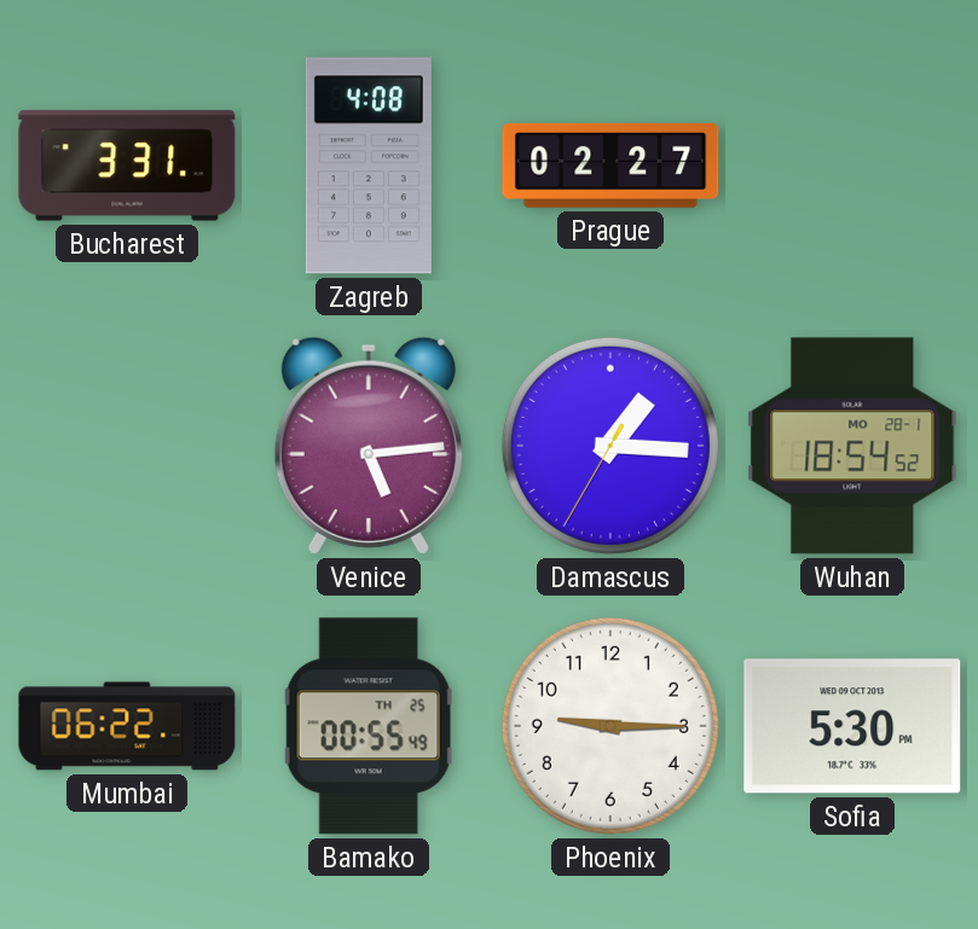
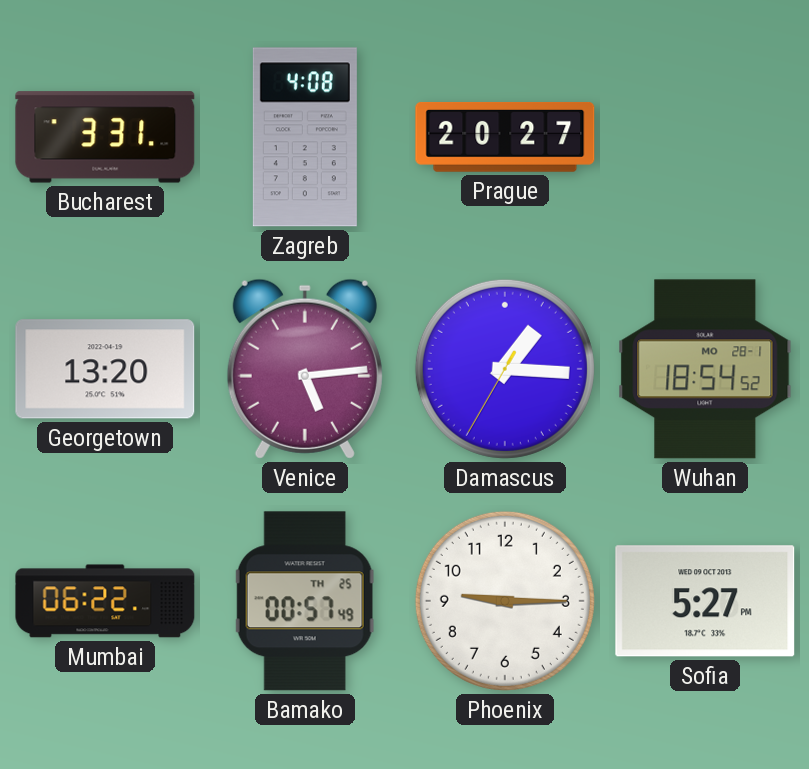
Prague: 02:27 -> 20:27 (505, 137)
Georgetown: none -> 13:20 (105, 369)
Bamako: 00:55 -> 00:57 (305, 601)
Sofia: 5:30 -> 5:27 (705, 601)
